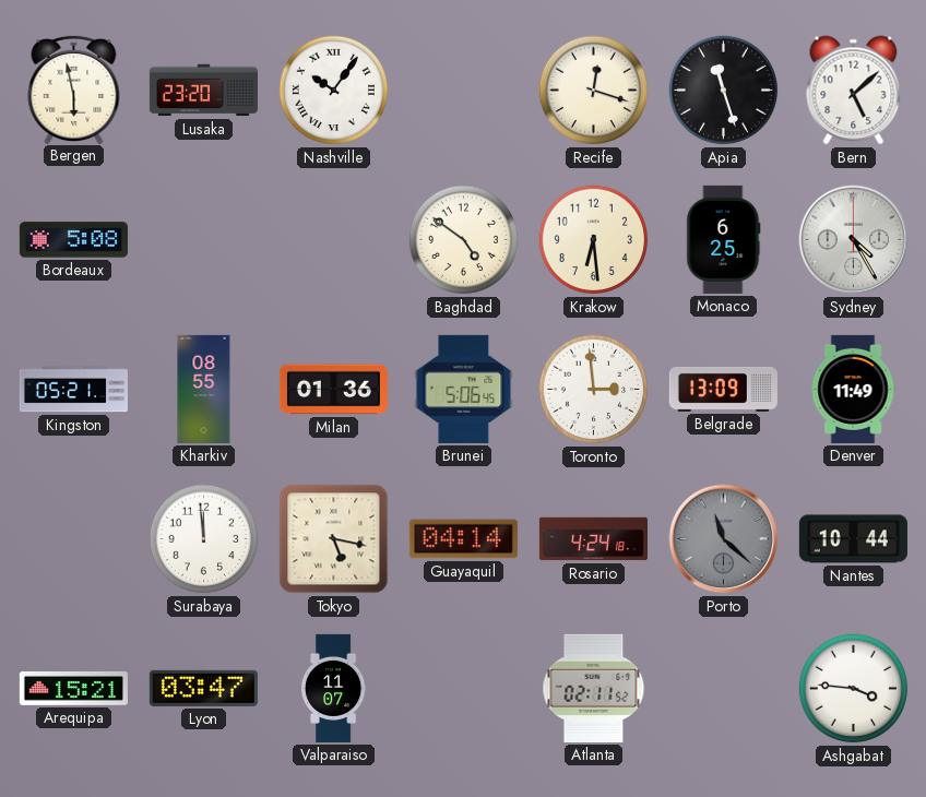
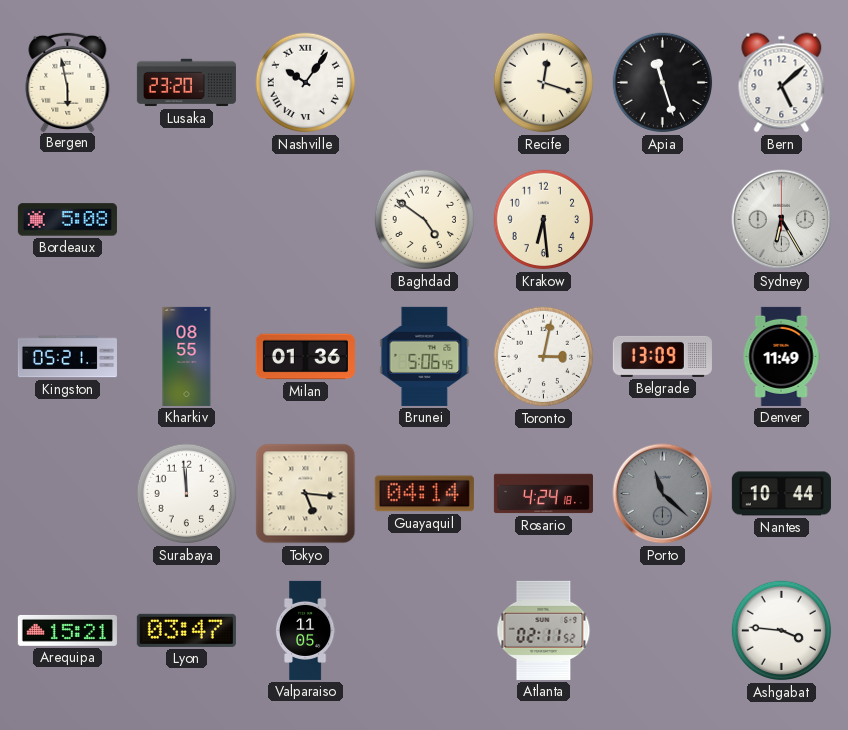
Monaco: 6:25 -> none (724, 239)
Sydney: 4:25 -> 6:25 (782, 220)
Toronto: 2:59 -> 3:02 (544, 357)
Tokyo: 5:17 -> 5:16 (306, 494)
Valparaiso: 11:07 -> 11:05 (305, 630)
